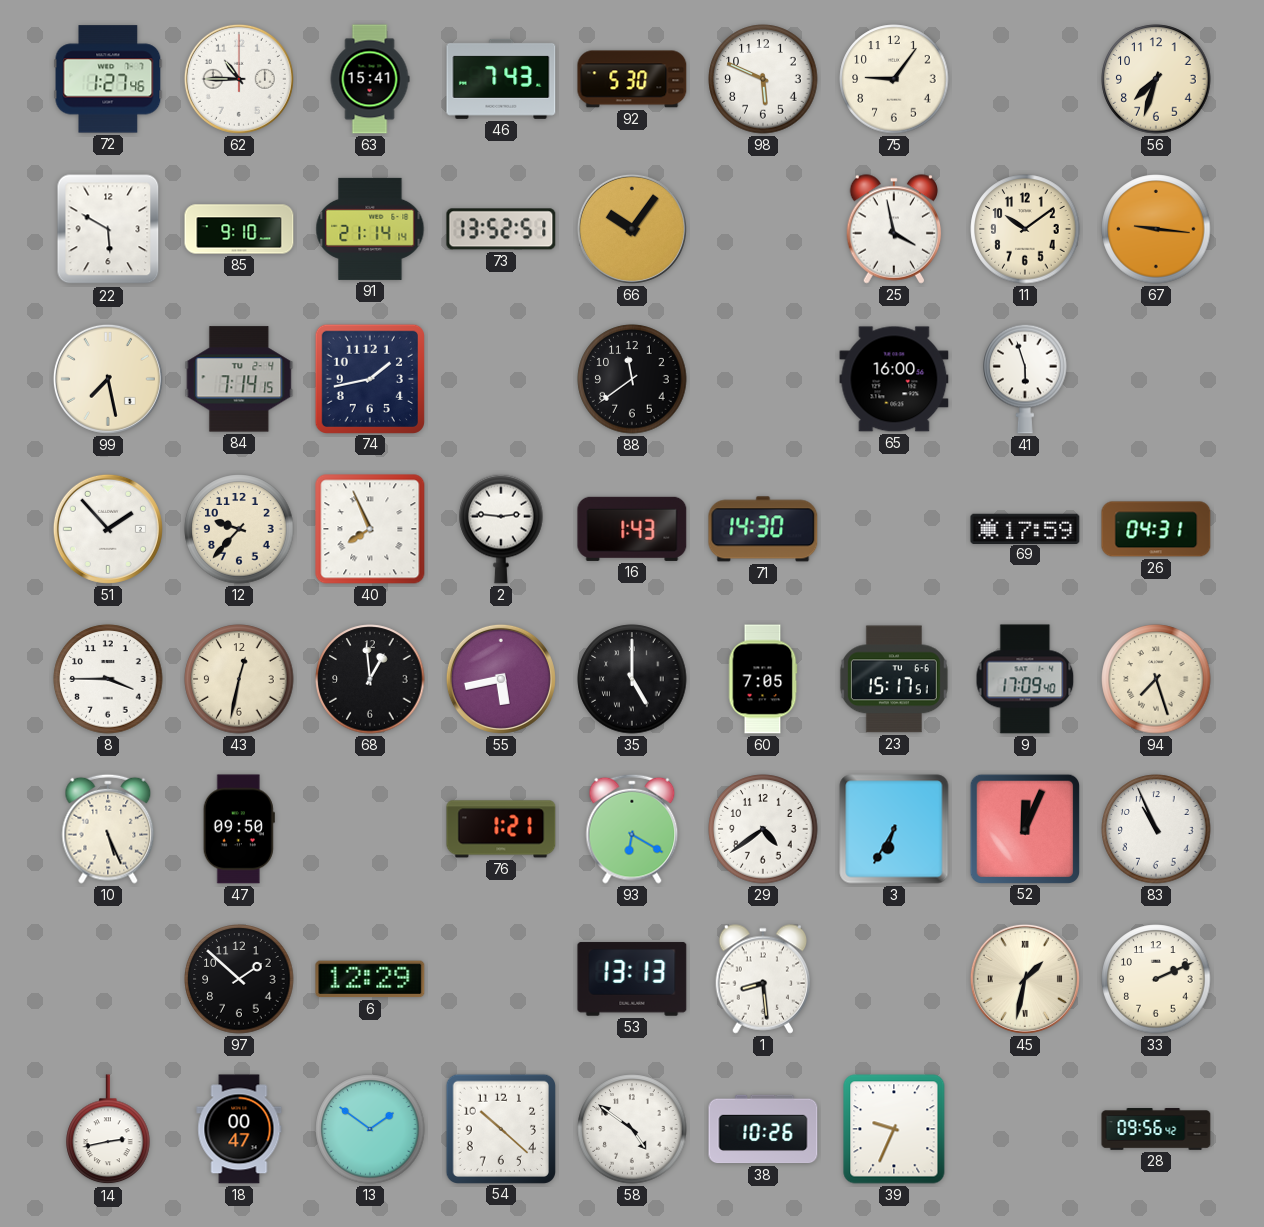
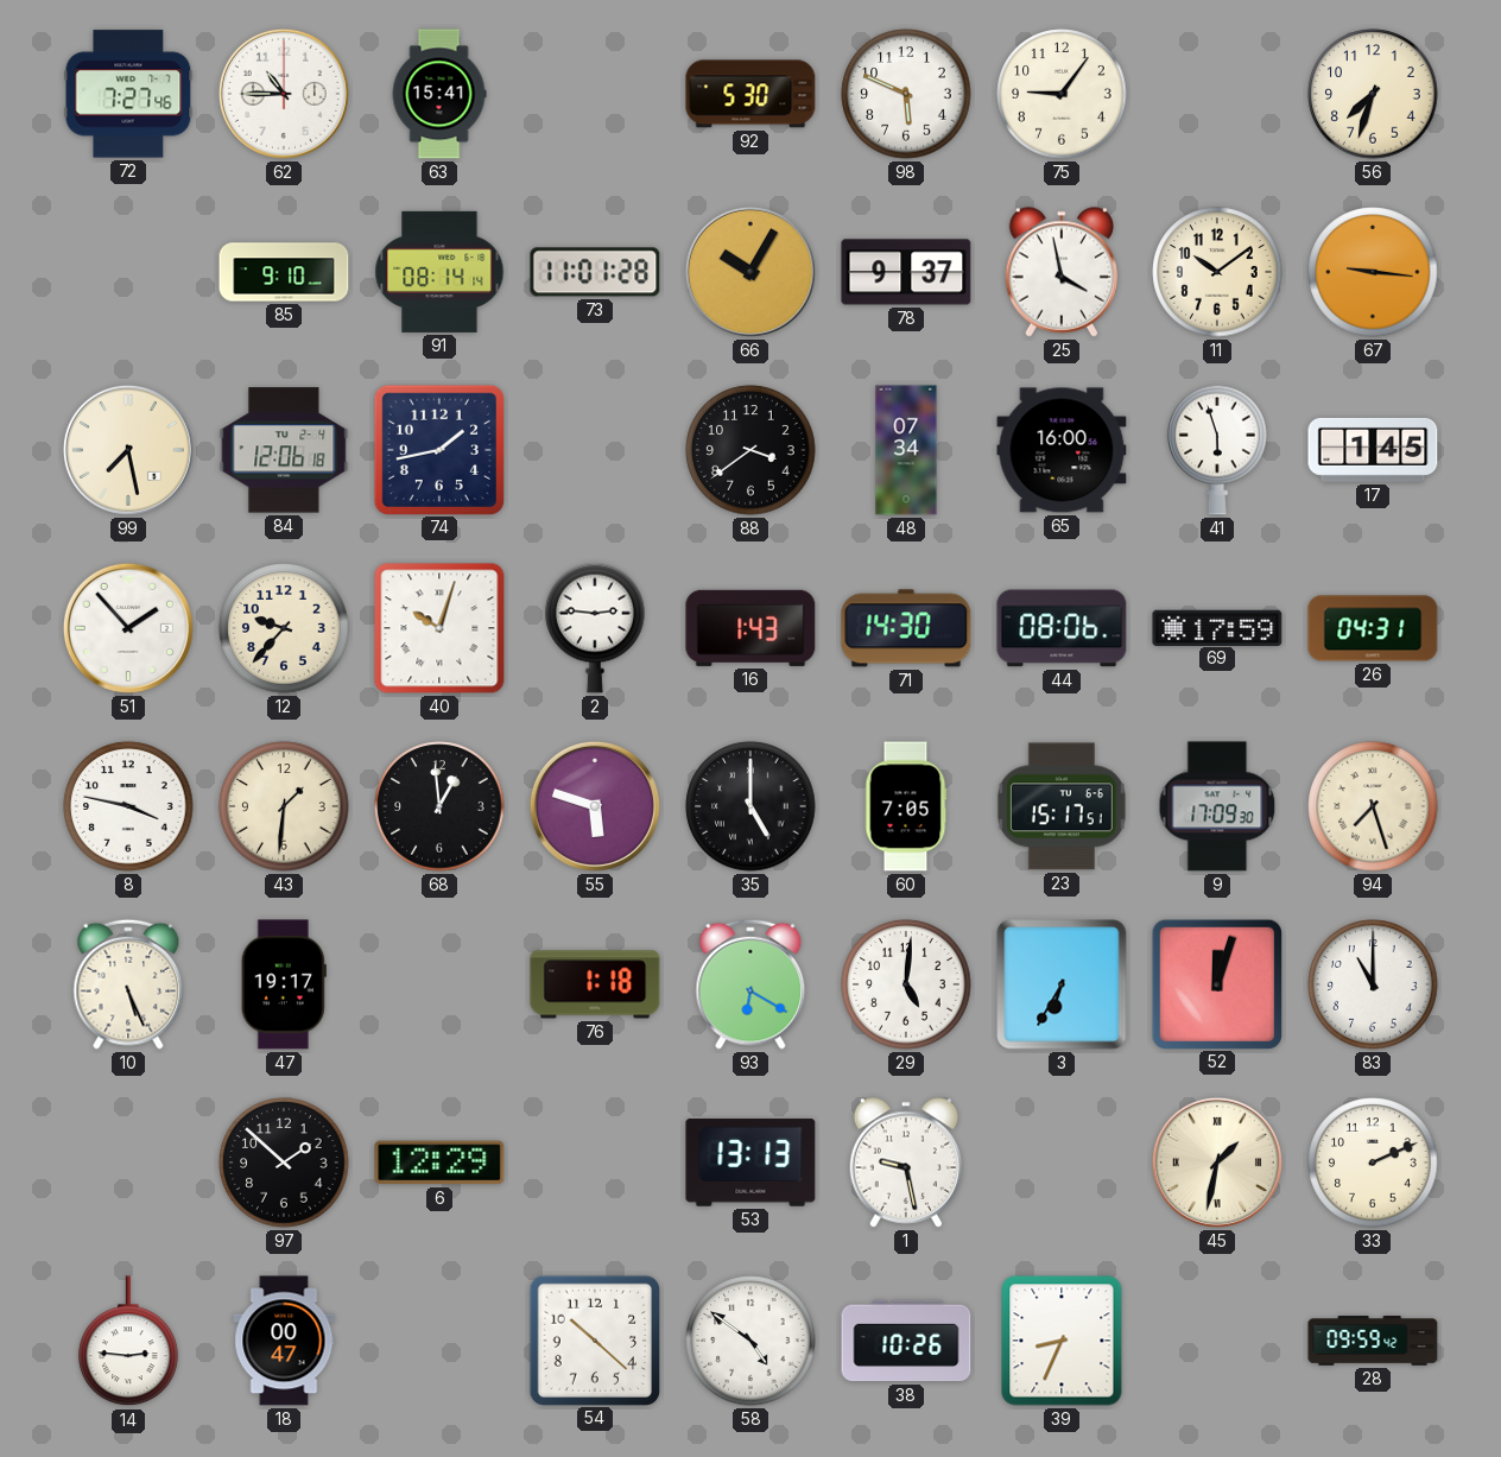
72: 1:27 -> 7:27 (128, 94)
46: 7:43 -> none (501, 79)
22: 5:50 -> none (108, 229)
91: 21:14 -> 08:14 (439, 272)
73: 13:52 -> 11:01 (595, 272)
66: 10:06 -> 10:05 (750, 272)
78: none -> 9:37 (906, 272)
84: 7:14 -> 12:06 (284, 450)
88: 11:39 -> 3:39 (750, 450)
48: none -> 07:34 (906, 450)
17: none -> 1:45 (1373, 450)
40: 7:56 -> 10:03 (439, 628)
44: none -> 08:06 (1062, 628)
8: 3:45 -> 3:47 (128, 806)
43: 12:32 -> 1:31 (284, 806)
55: 5:43 -> 5:48 (595, 806)
9: 17:09:40 -> 17:09:30 (1217, 806)
47: 09:50 -> 19:17 (284, 984)
76: 1:21 -> 1:18 (595, 984)
29: 4:39 -> 5:01 (906, 984)
52: 12:04 -> 12:03 (1216, 983)
83: 10:56 -> 11:00 (1373, 984)
1: 8:29 -> 9:28 (906, 1163)
14: 2:43 -> 2:46 (128, 1342)
13: 1:51 -> none (370, 1129)
39: 9:34 -> 8:34 (1062, 1341)
28: 09:56 -> 09:59 (1373, 1341)
